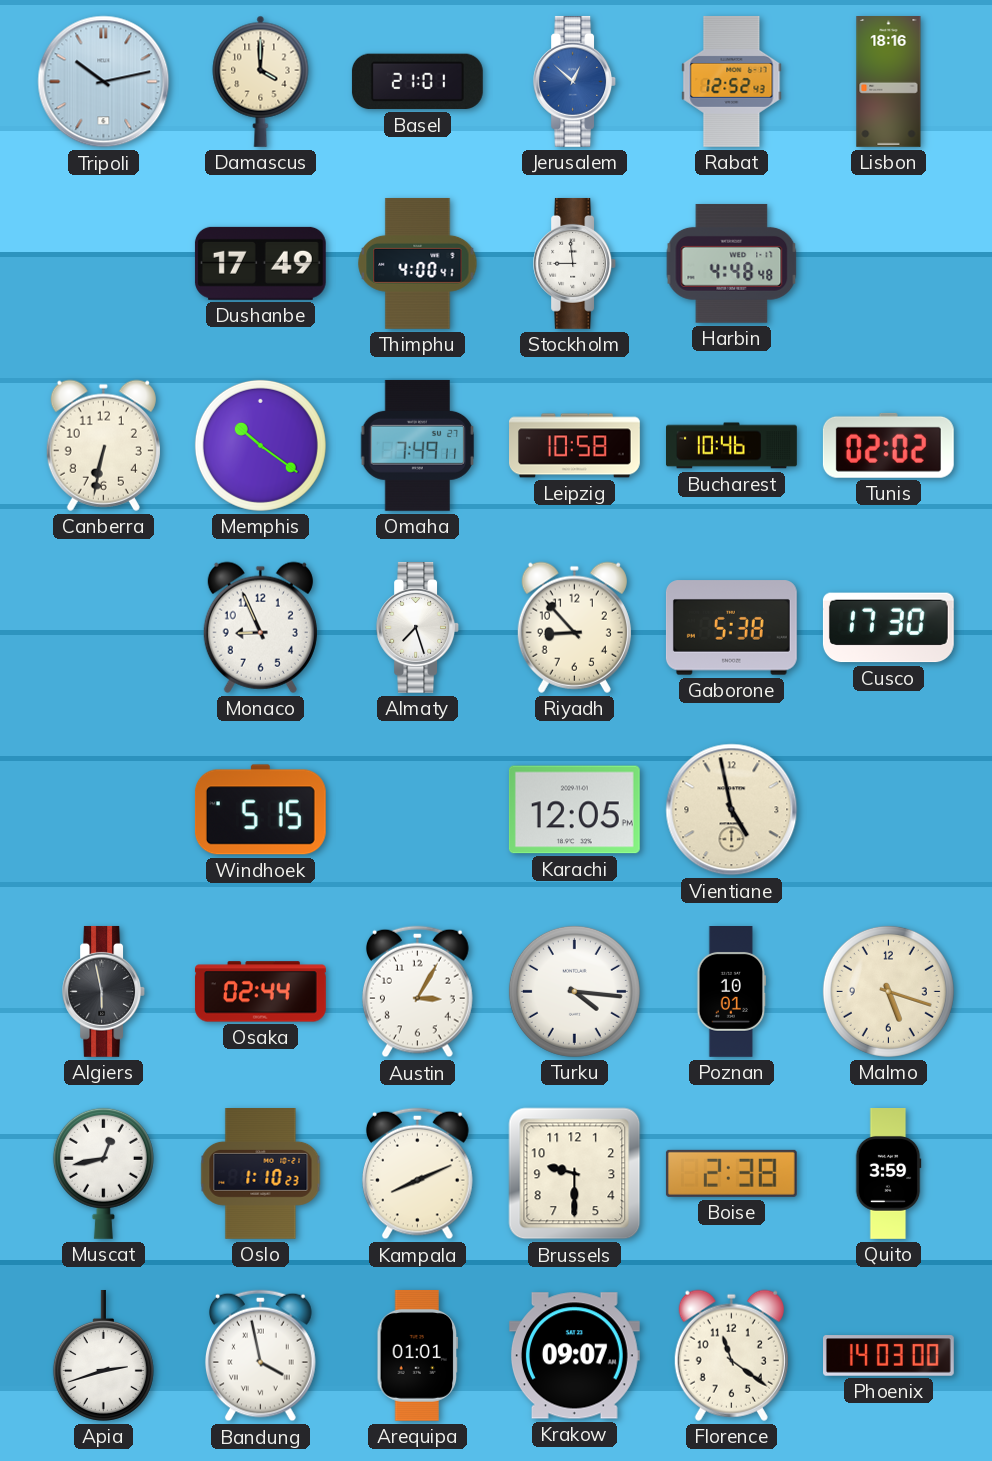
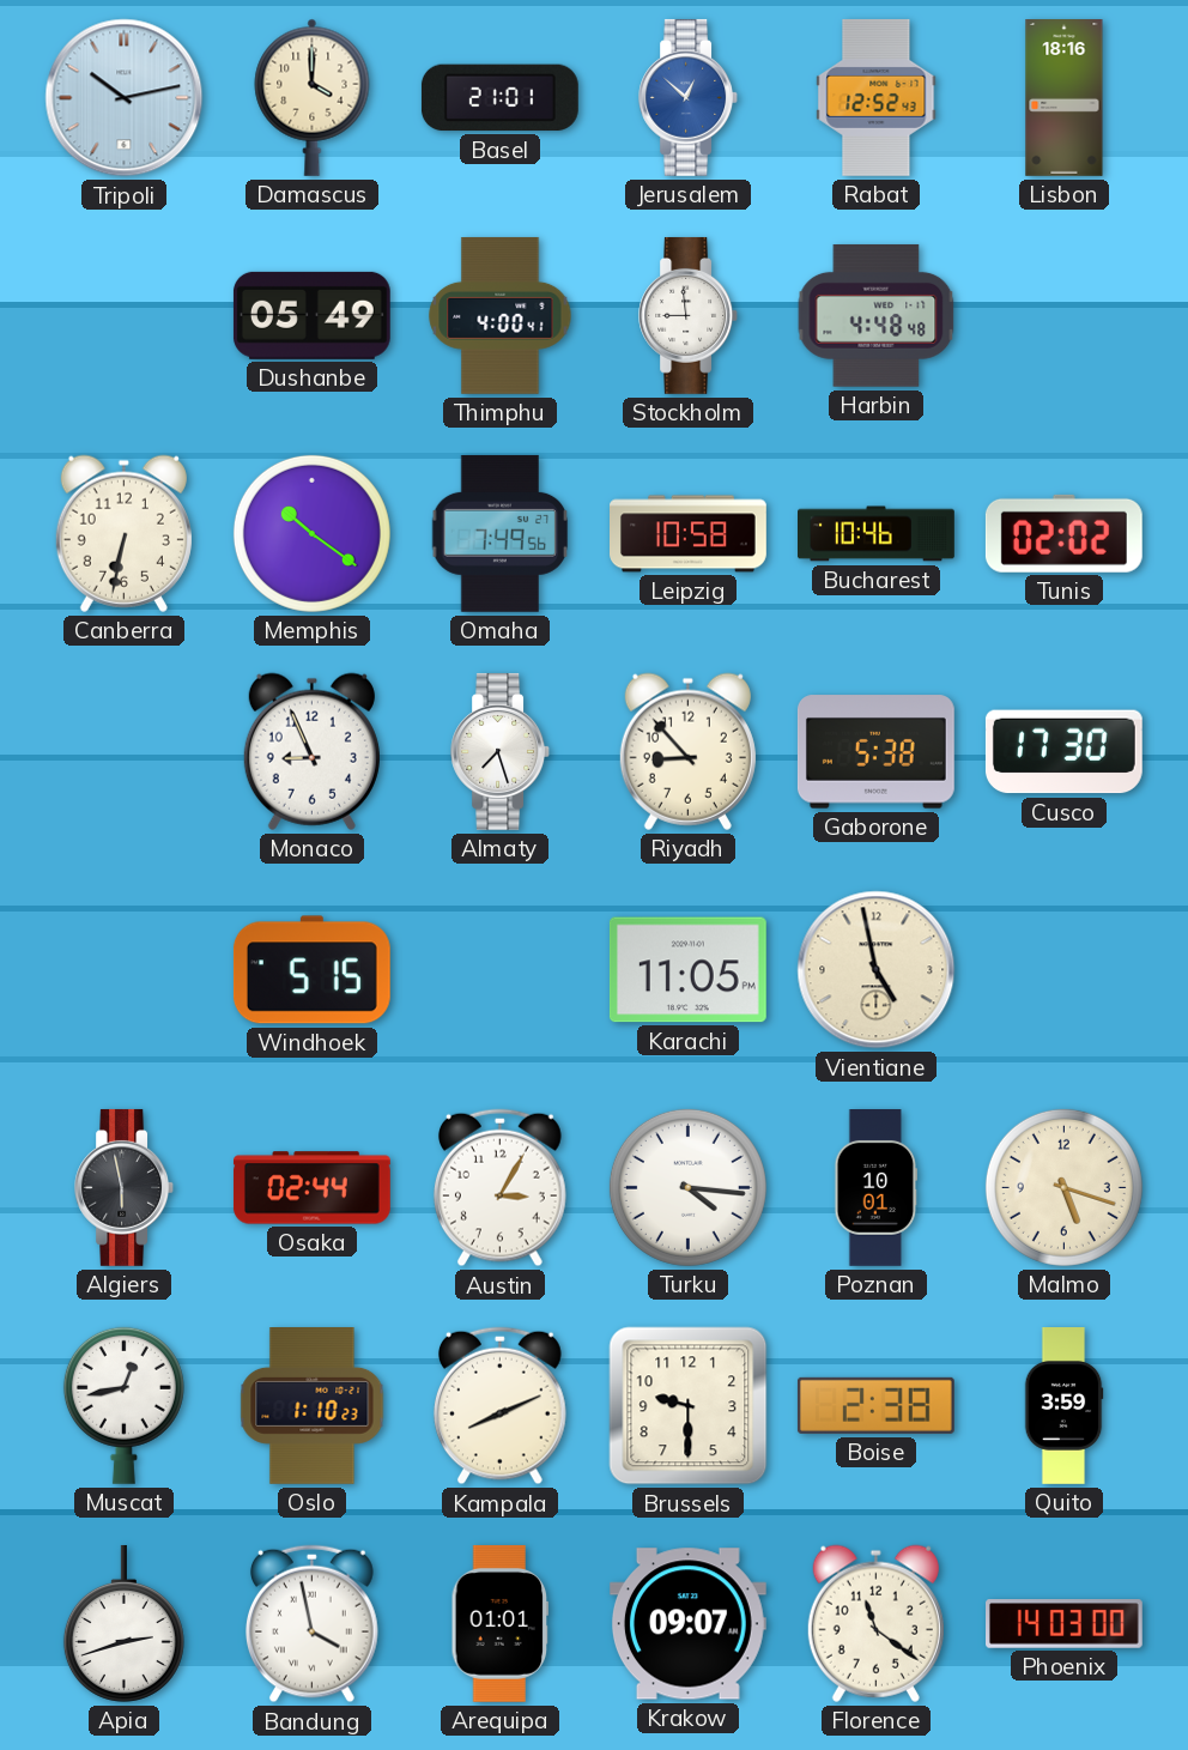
Dushanbe: 17:49 -> 05:49 (311, 315)
Omaha: 7:49:11 -> 7:49:56 (501, 533)
Karachi: 12:05 -> 11:05 (687, 970)
